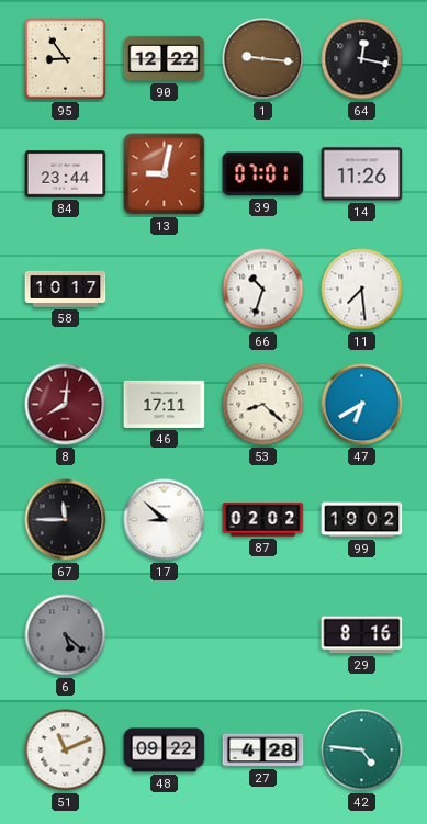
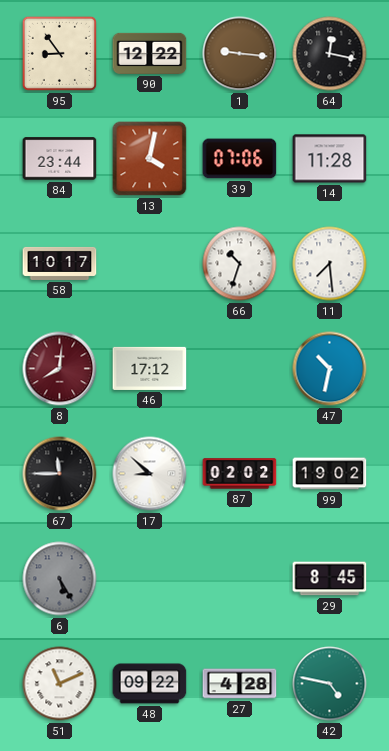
13: 9:02 -> 4:02 (150, 159)
39: 07:01 -> 07:06 (240, 159)
14: 11:26 -> 11:28 (330, 159)
46: 17:11 -> 17:12 (150, 368)
53: 8:22 -> none (263, 405)
47: 6:40 -> 10:32 (330, 369)
6: 5:22 -> 5:25 (60, 579)
29: 8:16 -> 8:45 (330, 579)
42: 4:46 -> 4:47 (330, 684)
